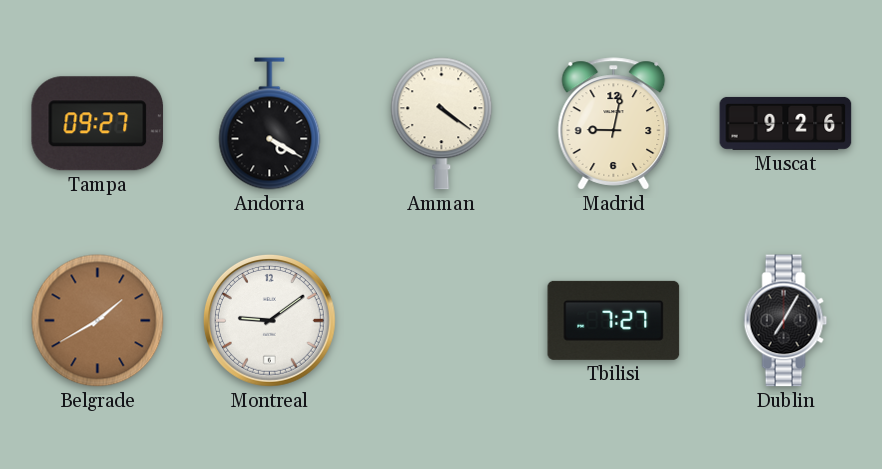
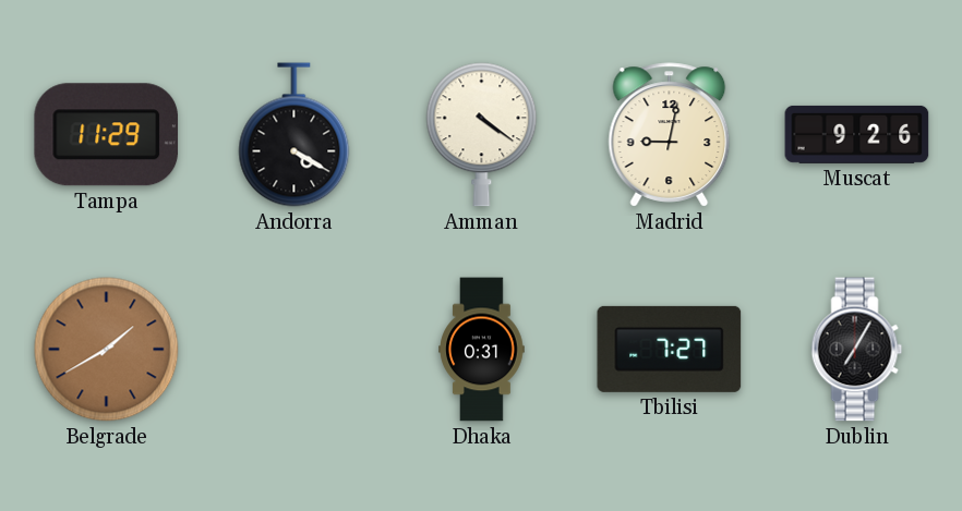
Tampa: 09:27 -> 11:29 (107, 135)
Montreal: 9:09 -> none (269, 320)
Dhaka: none -> 0:31 (482, 350)
